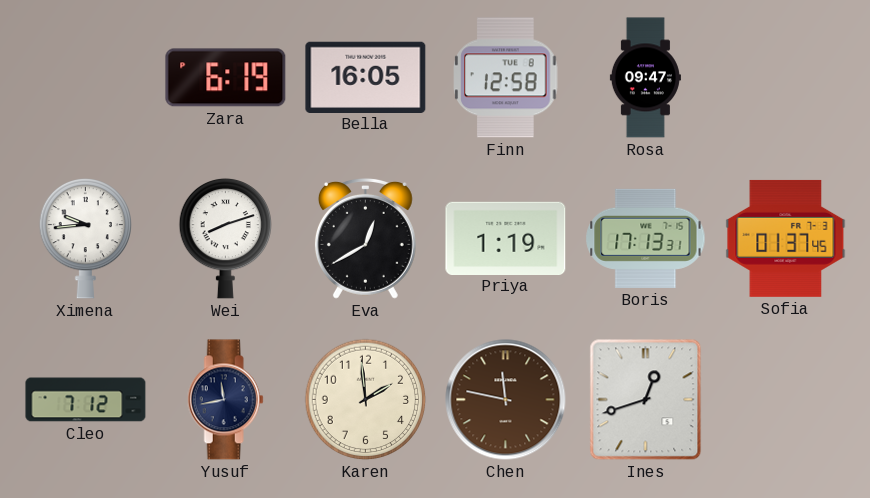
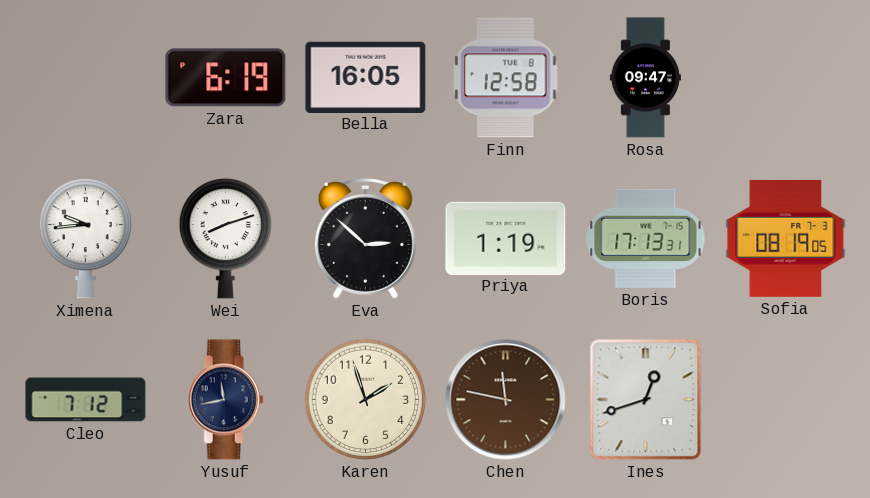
Eva: 12:40 -> 2:52 (365, 238)
Sofia: 01:37 -> 08:19 (786, 238)
Karen: 1:59 -> 1:57 (366, 400)
